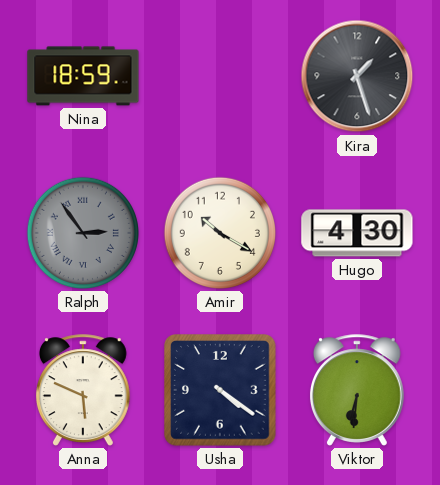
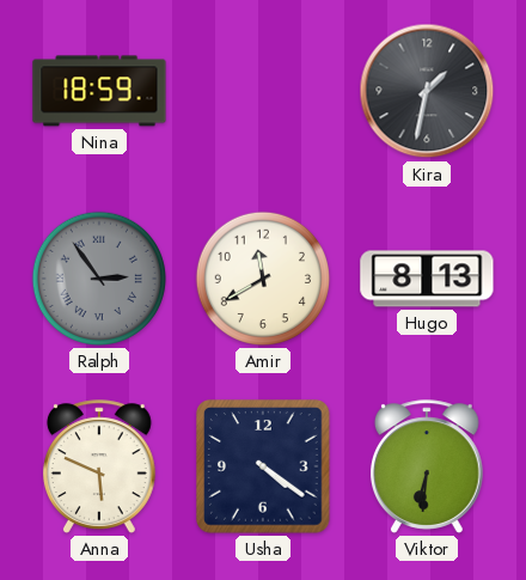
Kira: 1:27 -> 1:32 (427, 91)
Amir: 10:20 -> 11:40 (263, 279)
Hugo: 4:30 -> 8:13 (427, 279)
